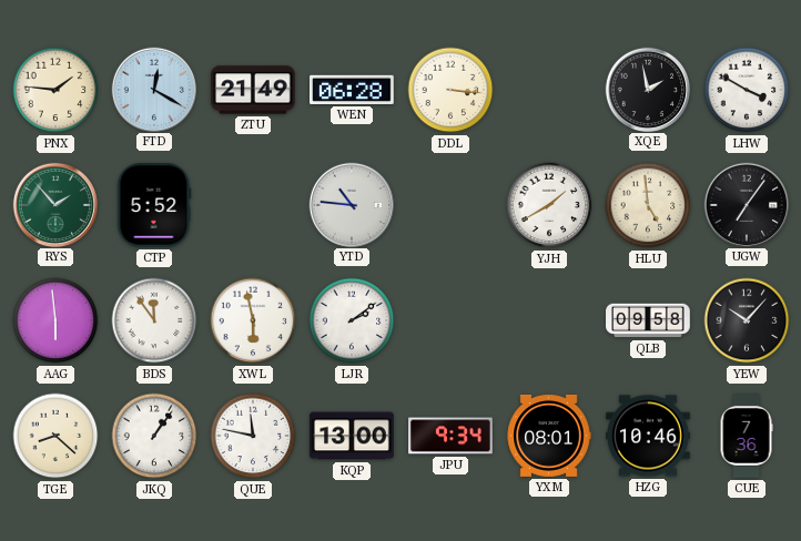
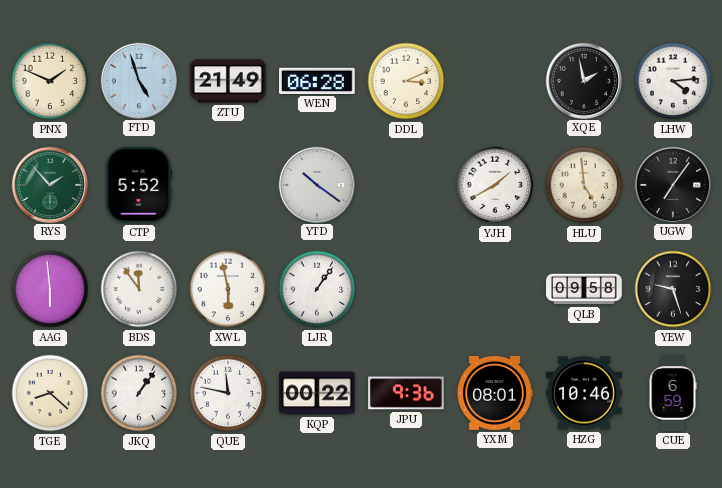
PNX: 1:46 -> 1:49 (50, 81)
FTD: 12:20 -> 4:57 (138, 80)
DDL: 3:16 -> 3:11 (406, 81)
LHW: 3:50 -> 4:14 (673, 81)
YTD: 10:46 -> 10:21 (316, 184)
LJR: 2:09 -> 1:06 (317, 289)
YEW: 10:07 -> 9:27 (673, 289)
KQP: 13:00 -> 00:22 (317, 393)
JPU: 9:34 -> 9:36 (406, 393)
CUE: 7:36 -> 6:59 (673, 393)
